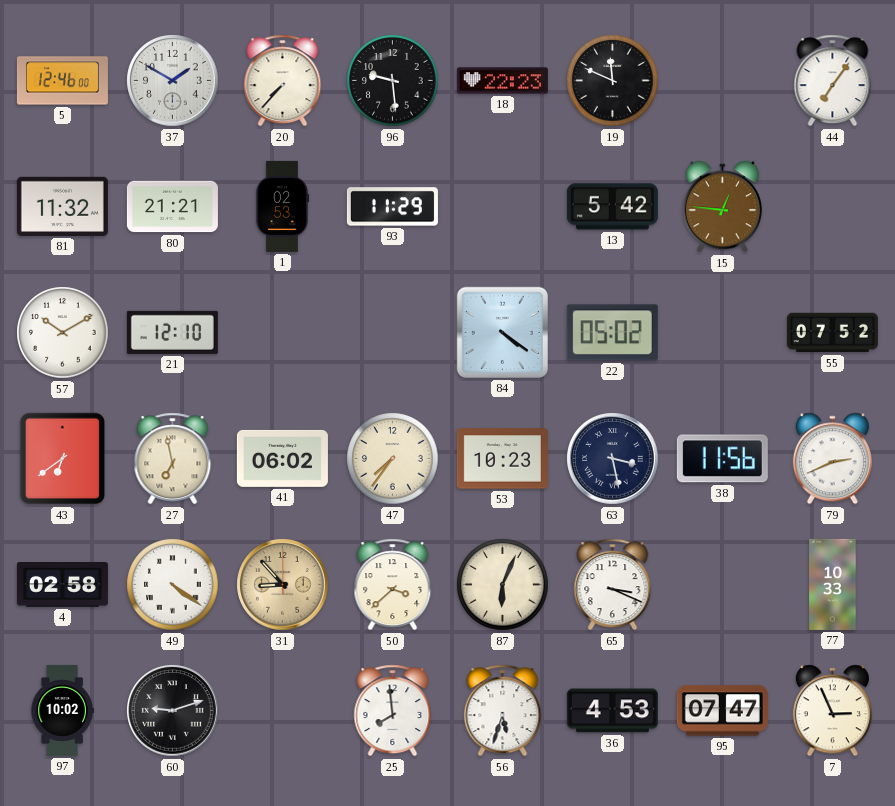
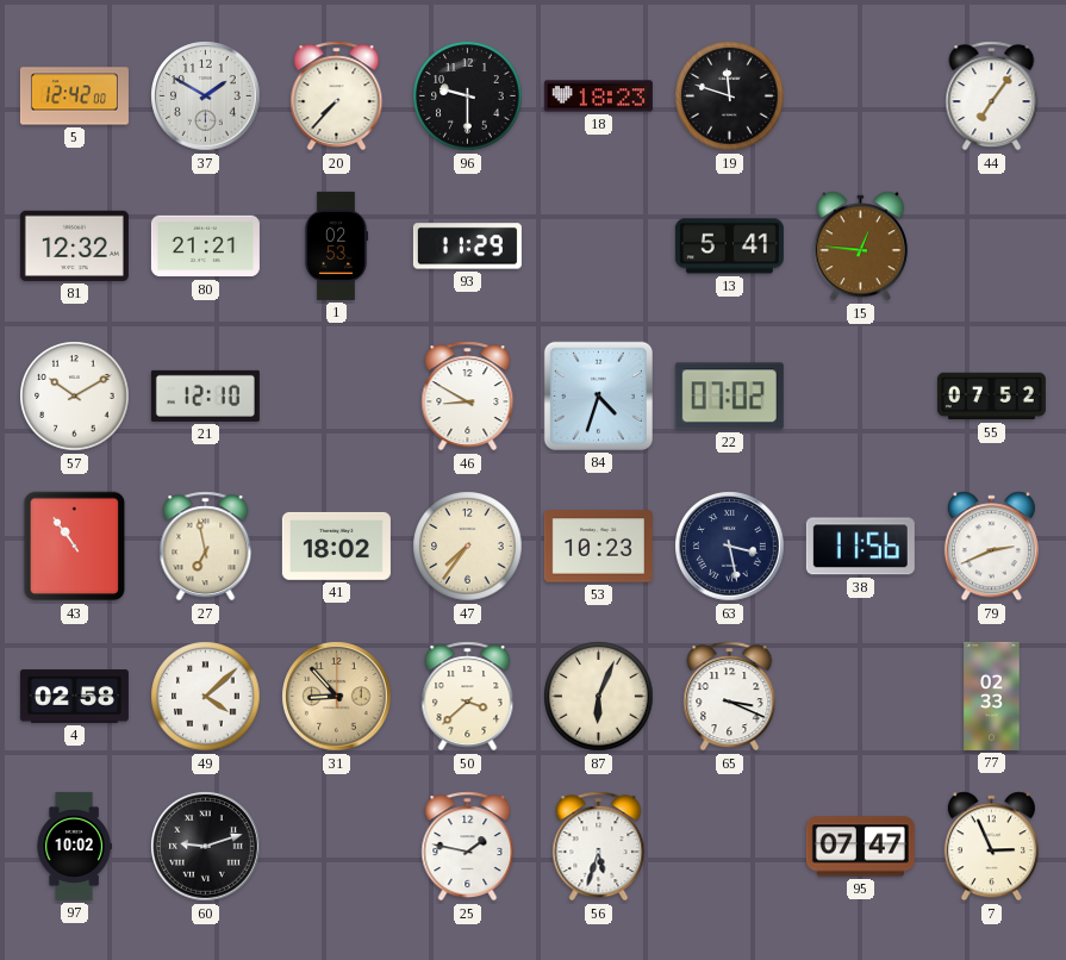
5: 12:46 -> 12:42 (74, 96)
96: 9:29 -> 9:30 (468, 96)
18: 22:23 -> 18:23 (598, 96)
19: 11:49 -> 11:48 (730, 96)
81: 11:32 -> 12:32 (74, 245)
13: 5:42 -> 5:41 (729, 247)
46: none -> 8:50 (468, 397)
84: 4:21 -> 4:33 (598, 395)
22: 05:02 -> 07:02 (729, 397)
43: 6:39 -> 10:54 (75, 547)
41: 06:02 -> 18:02 (336, 546)
49: 4:21 -> 4:08 (206, 697)
77: 10:33 -> 02:33 (992, 696)
25: 7:59 -> 1:47 (468, 847)
36: 4:53 -> none (612, 711)
